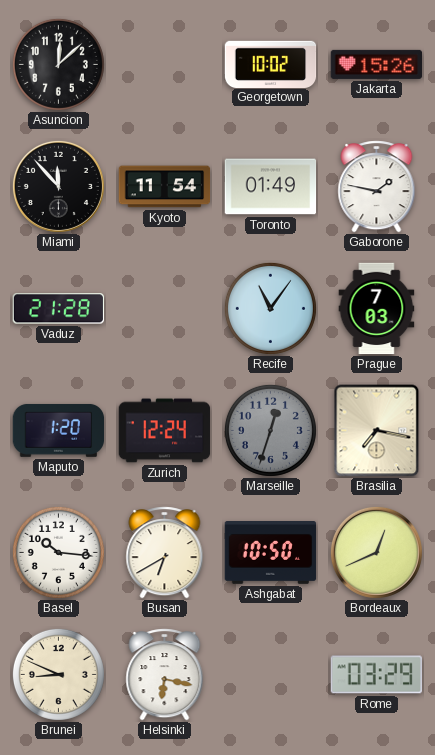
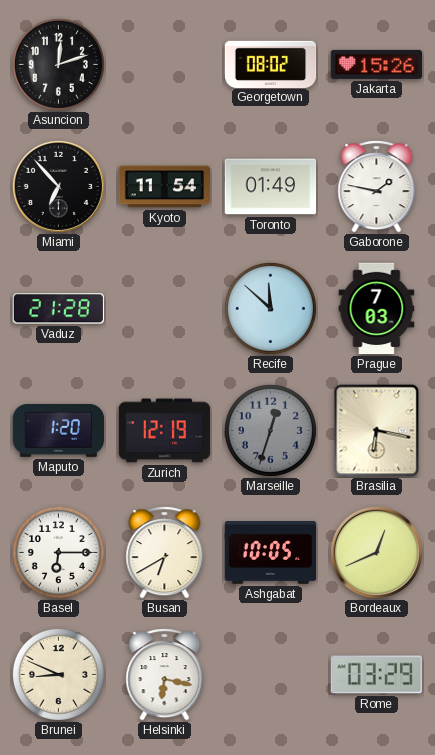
Asuncion: 12:08 -> 12:12 (58, 64)
Georgetown: 10:02 -> 08:02 (271, 64)
Miami: 11:53 -> 6:53 (58, 186)
Recife: 11:06 -> 11:52 (270, 308)
Zurich: 12:24 -> 12:19 (165, 431)
Brasilia: 7:17 -> 6:17 (377, 431)
Basel: 10:16 -> 6:15 (58, 552)
Ashgabat: 10:50 -> 10:05 (271, 553)
